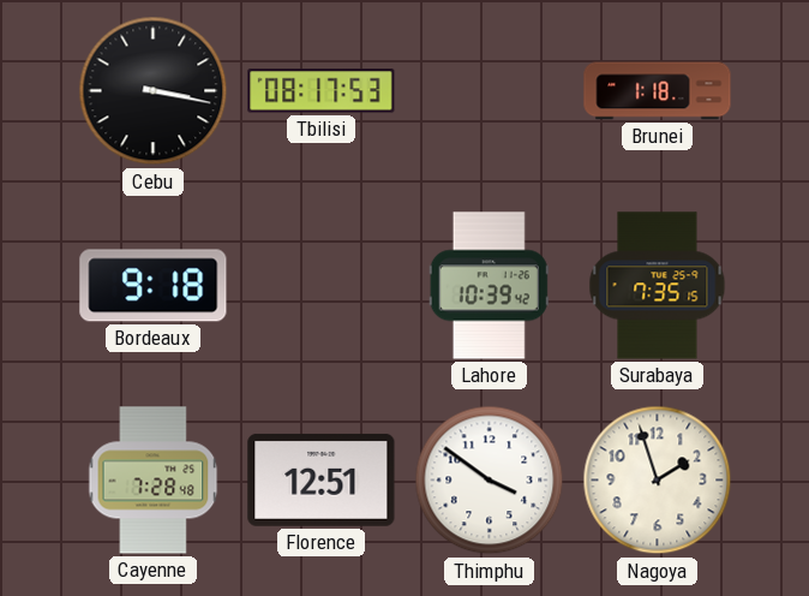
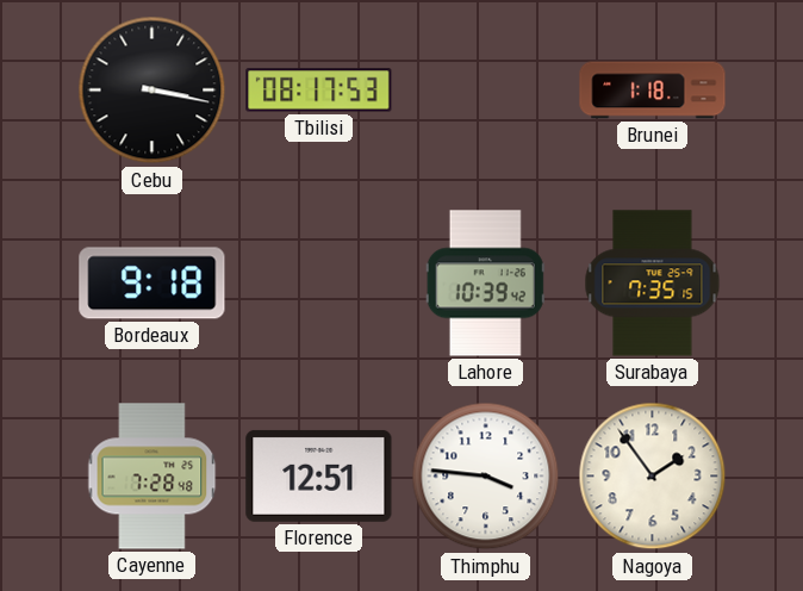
Thimphu: 3:51 -> 3:46 (486, 477)
Nagoya: 1:57 -> 1:54 (653, 477)
